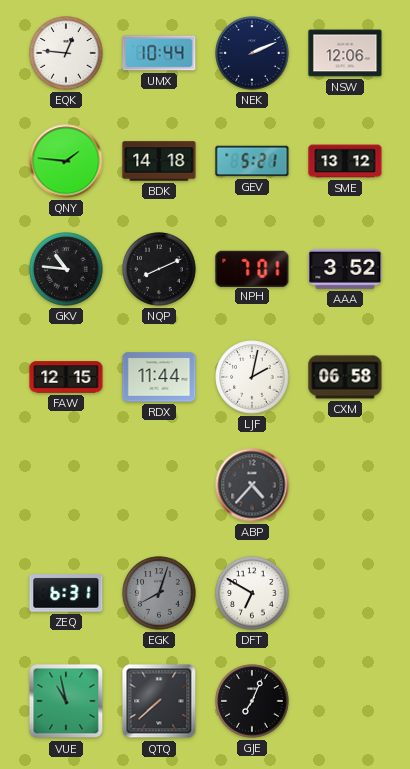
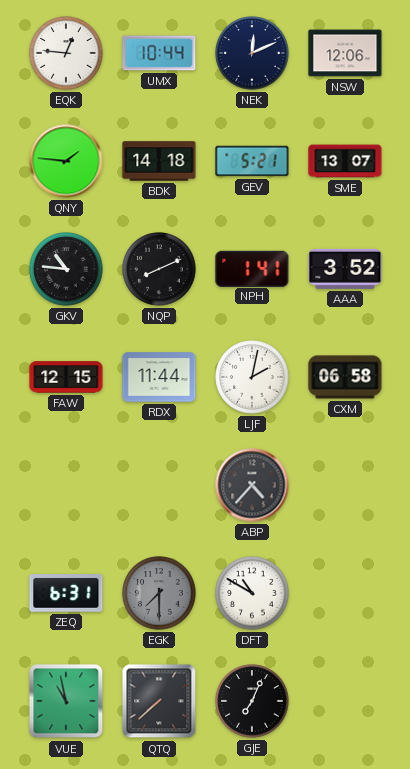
NEK: 2:11 -> 12:11 (252, 53)
SME: 13:12 -> 13:07 (345, 161)
NPH: 7:01 -> 1:41 (252, 268)
EGK: 8:03 -> 7:30 (159, 593)
DFT: 6:50 -> 10:50 (252, 593)
